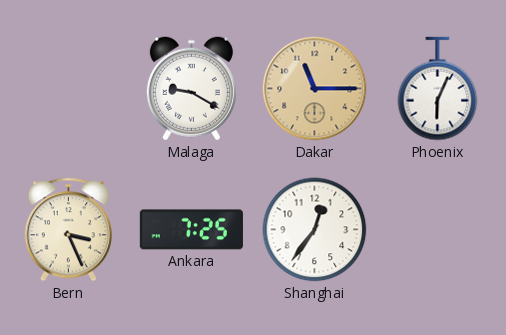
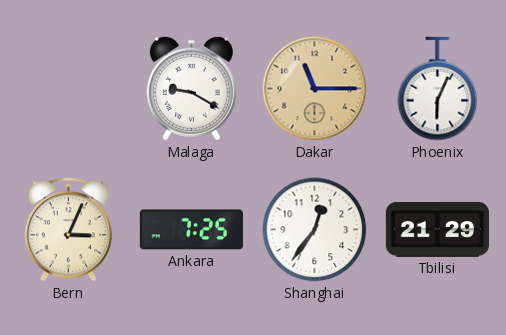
Bern: 3:26 -> 3:04 (68, 230)
Tbilisi: none -> 21:29 (437, 229)
